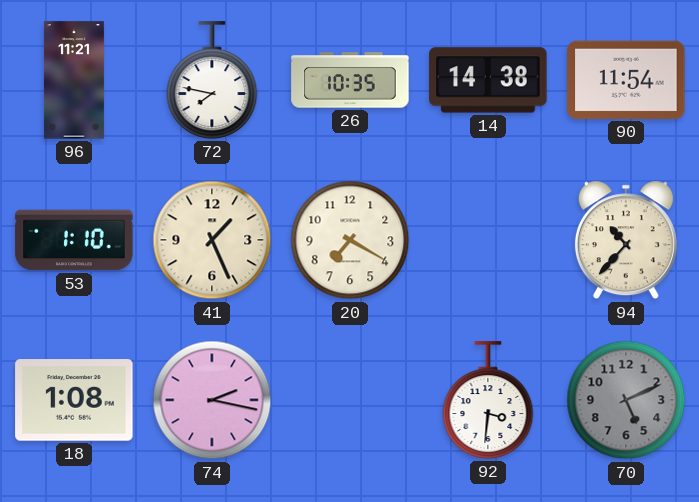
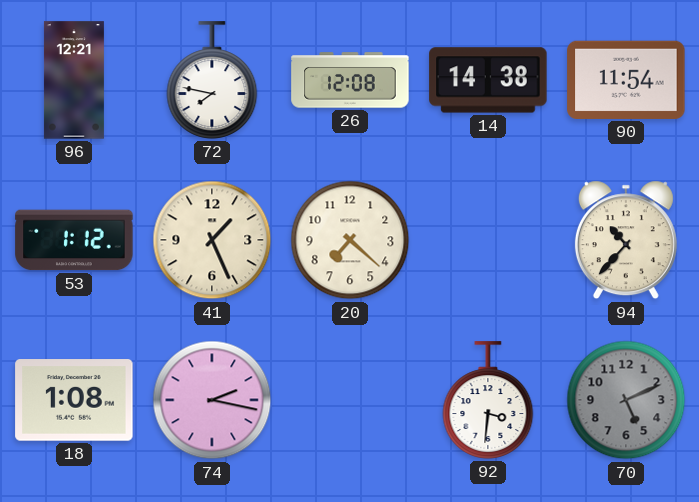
96: 11:21 -> 12:21 (74, 80)
26: 10:35 -> 12:08 (350, 80)
53: 1:10 -> 1:12 (74, 240)
20: 7:20 -> 7:22 (350, 240)
